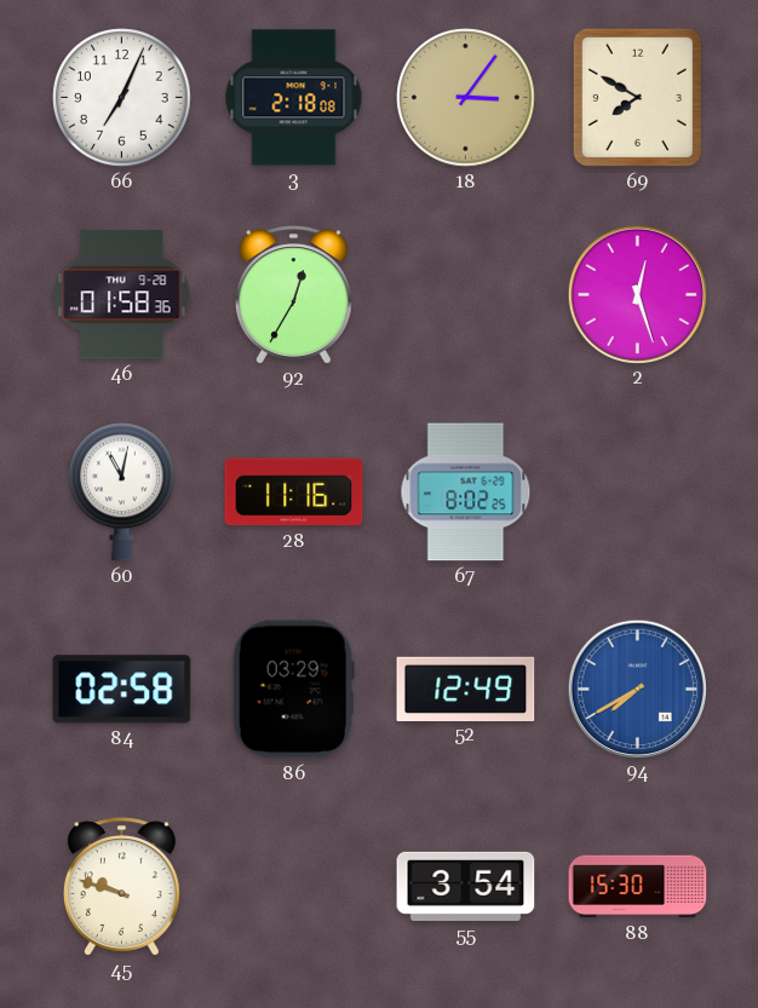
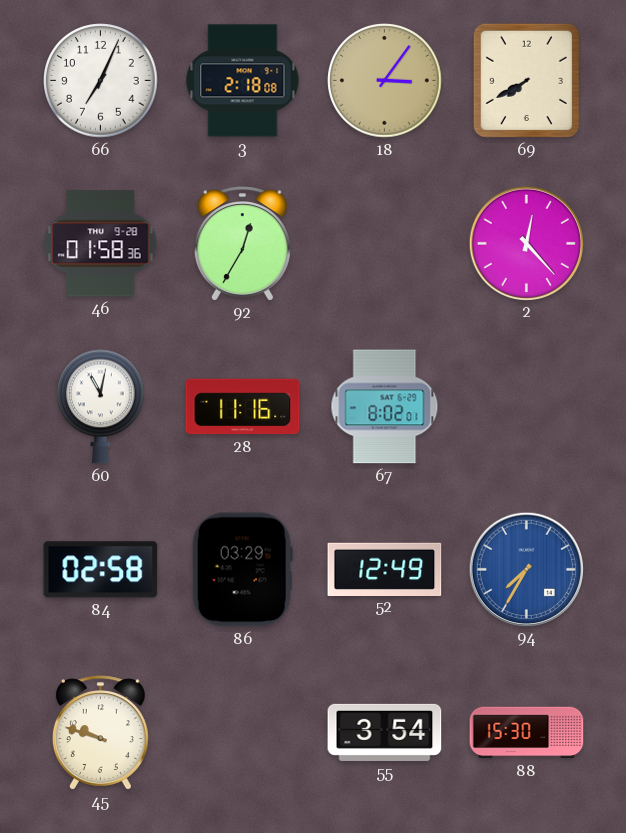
69: 7:50 -> 7:40 (526, 80)
2: 12:27 -> 12:23 (526, 243)
67: 8:02:25 -> 8:02:01 (385, 407)
94: 7:40 -> 7:35 (526, 569)
